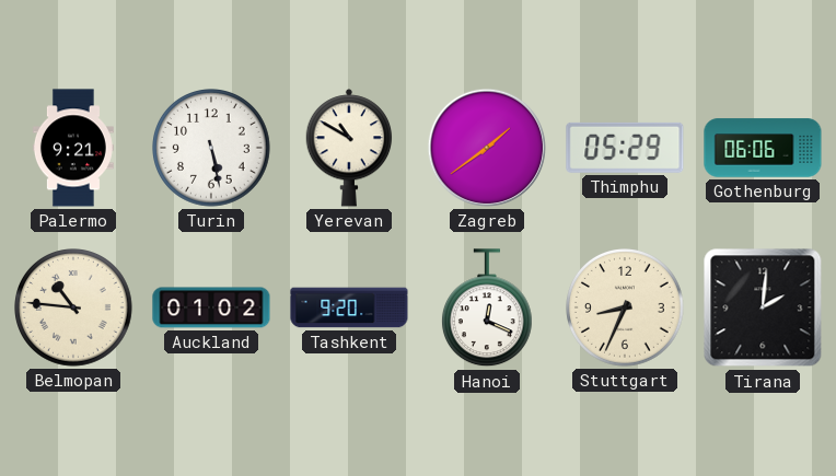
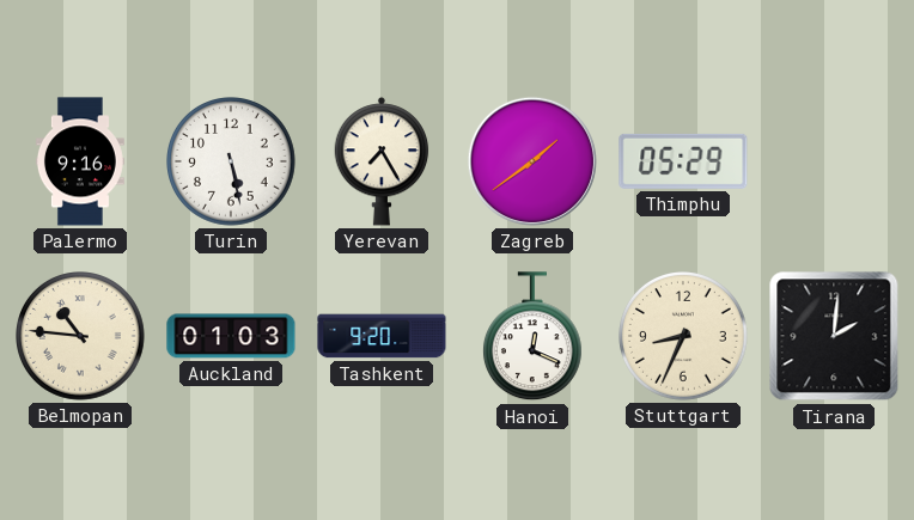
Palermo: 9:21 -> 9:16 (80, 161)
Yerevan: 10:50 -> 7:25 (382, 161)
Gothenburg: 06:06 -> none (763, 148)
Auckland: 01:02 -> 01:03 (231, 336)
